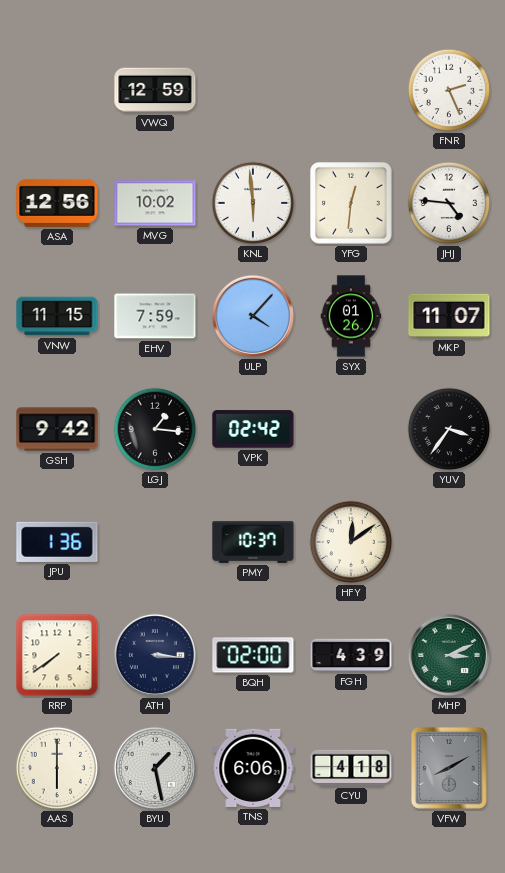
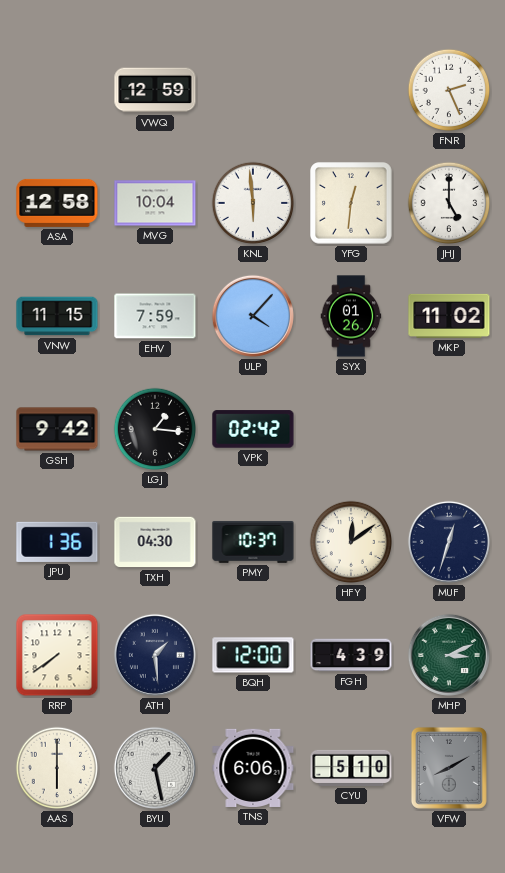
ASA: 12:56 -> 12:58 (57, 203)
MVG: 10:02 -> 10:04 (155, 203)
JHJ: 4:46 -> 5:00 (449, 203)
MKP: 11:07 -> 11:02 (449, 316)
YUV: 3:36 -> none (449, 429)
TXH: none -> 04:30 (155, 542)
MUF: none -> 12:33 (449, 542)
ATH: 3:16 -> 1:29 (155, 655)
BQH: 02:00 -> 12:00 (253, 655)
CYU: 4:18 -> 5:10 (351, 768)
